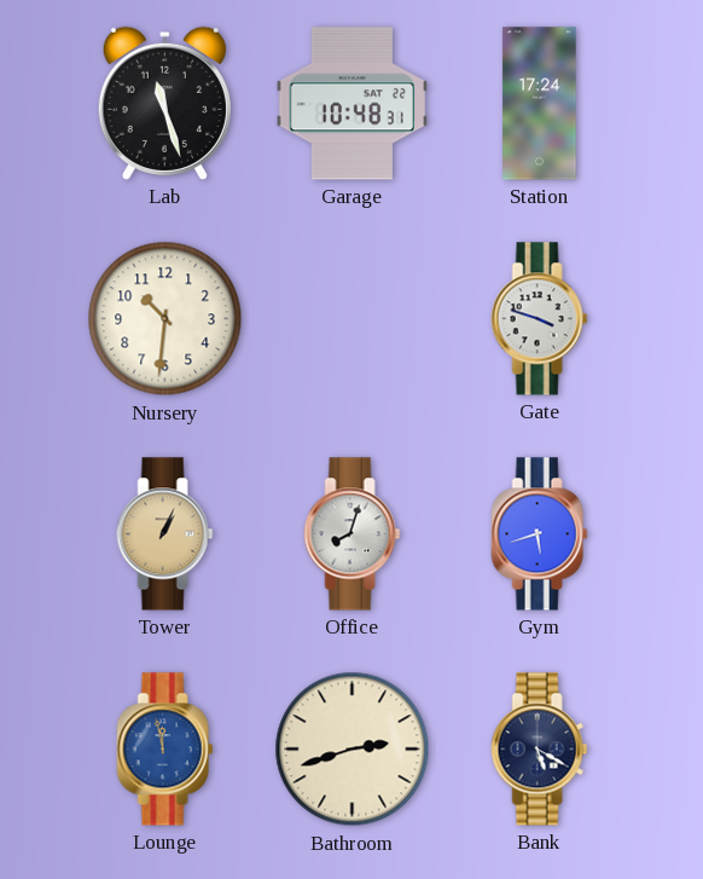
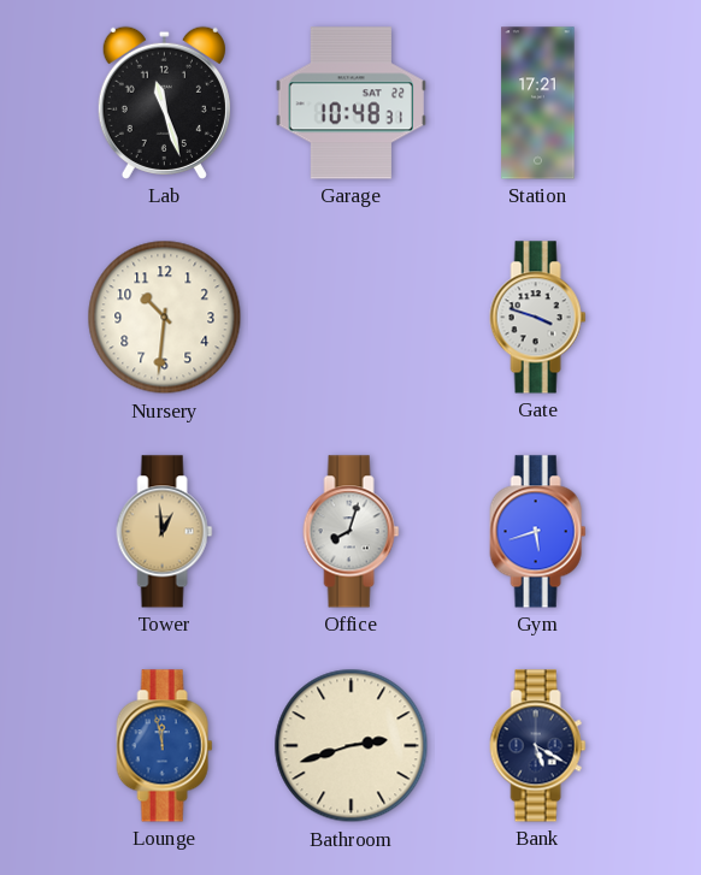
Station: 17:24 -> 17:21 (538, 104)
Tower: 1:04 -> 12:59 (165, 532)
